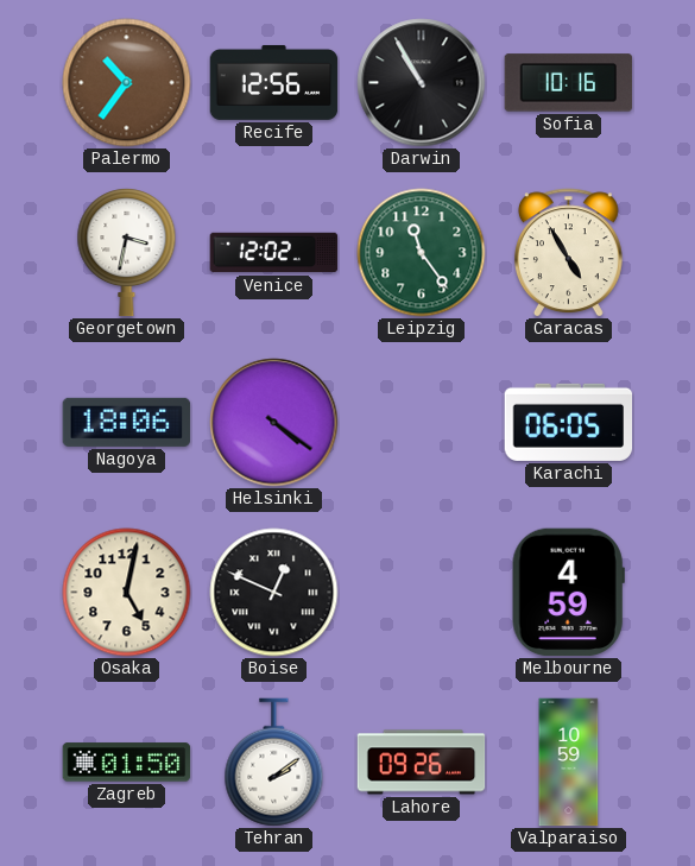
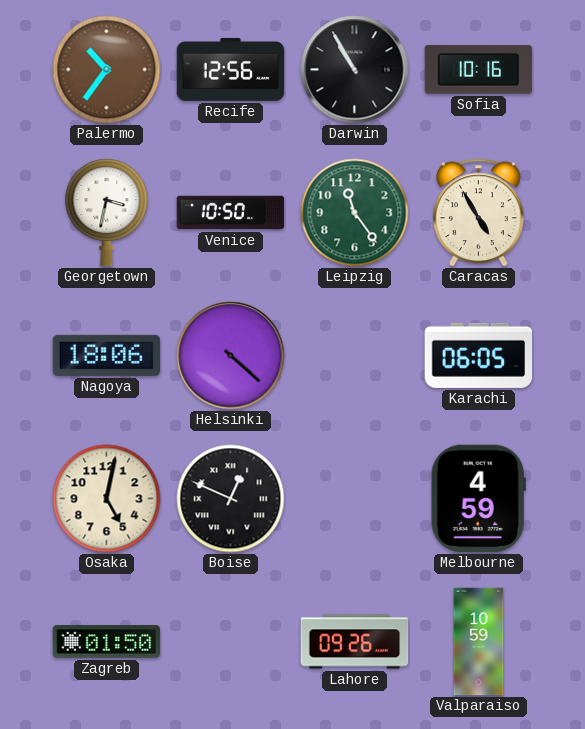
Venice: 12:02 -> 10:50 (231, 213)
Helsinki: 4:21 -> 4:22 (231, 356)
Tehran: 2:09 -> none (274, 763)
